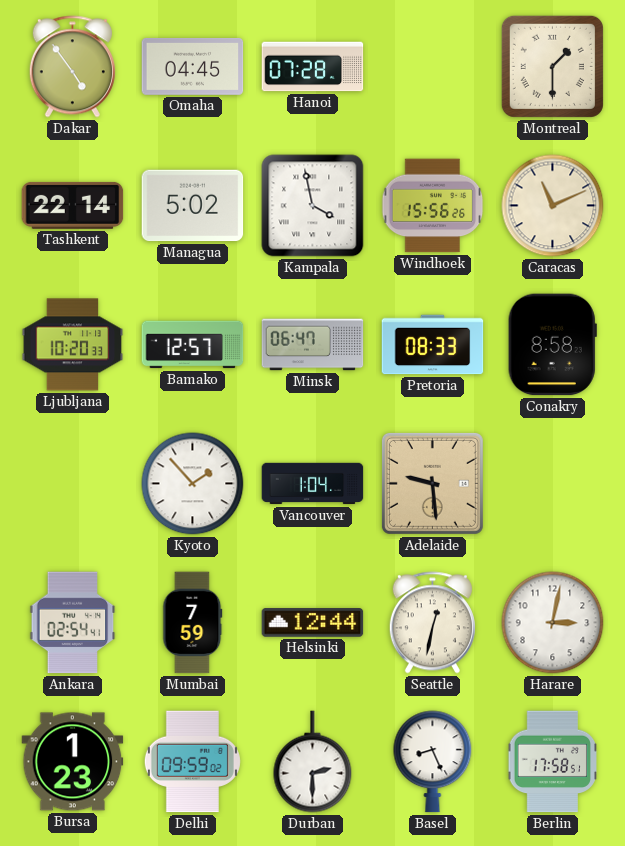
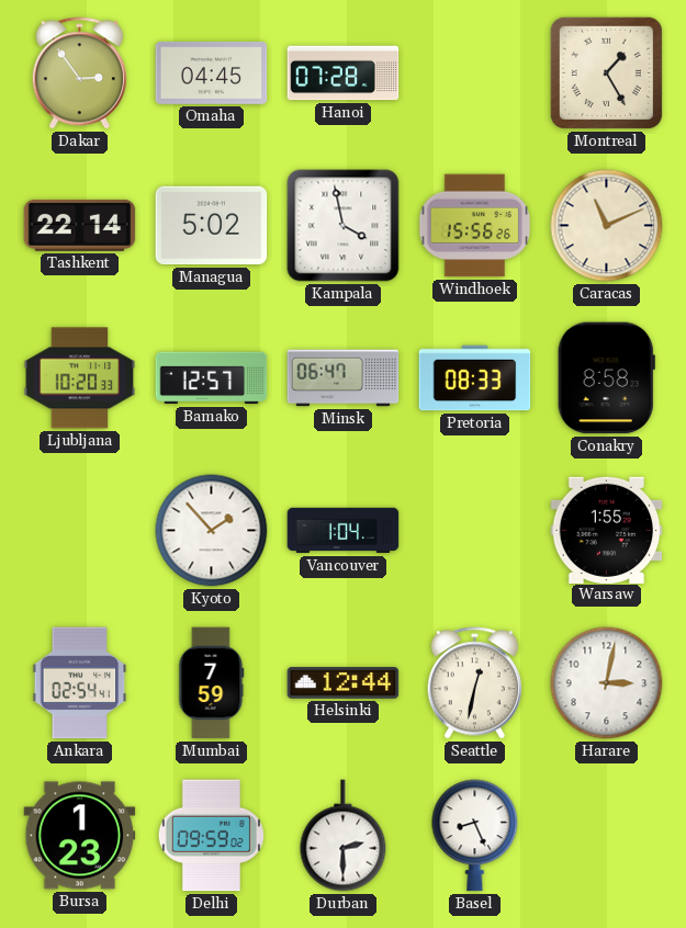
Dakar: 4:54 -> 2:54 (79, 73)
Montreal: 1:30 -> 1:25 (606, 72)
Adelaide: 9:29 -> none (432, 483)
Warsaw: none -> 1:55 (607, 530)
Berlin: 17:58 -> none (552, 762)
